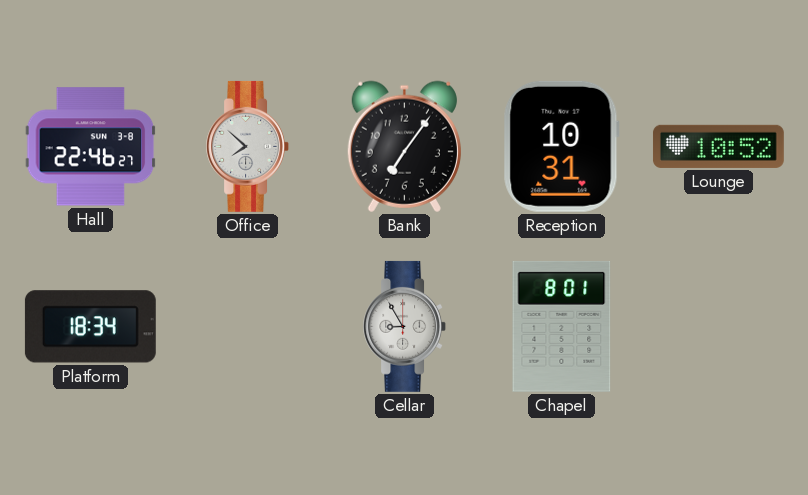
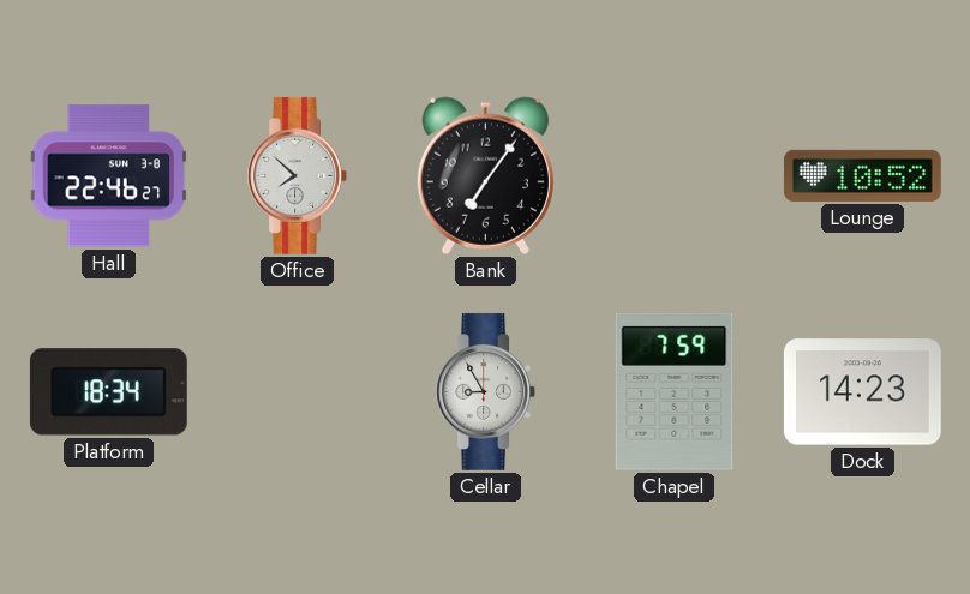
Reception: 10:31 -> none (561, 146)
Chapel: 8:01 -> 7:59 (675, 391)
Dock: none -> 14:23 (862, 392)
